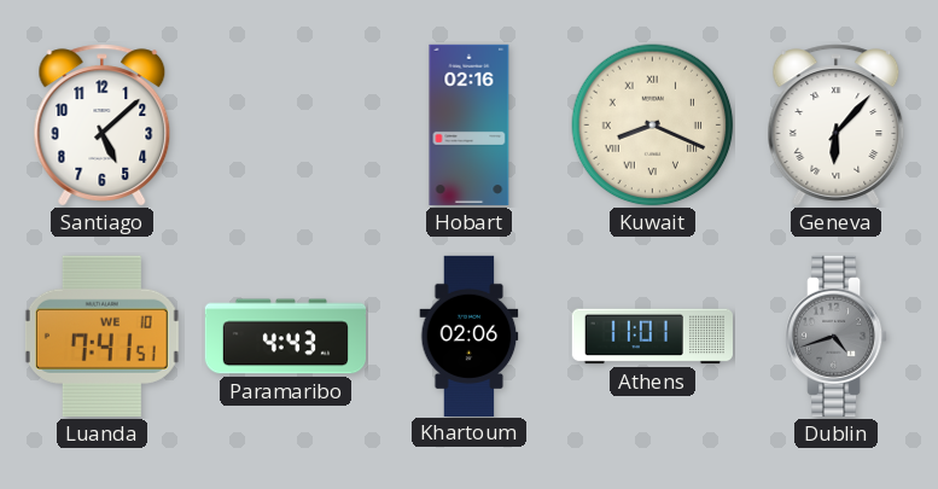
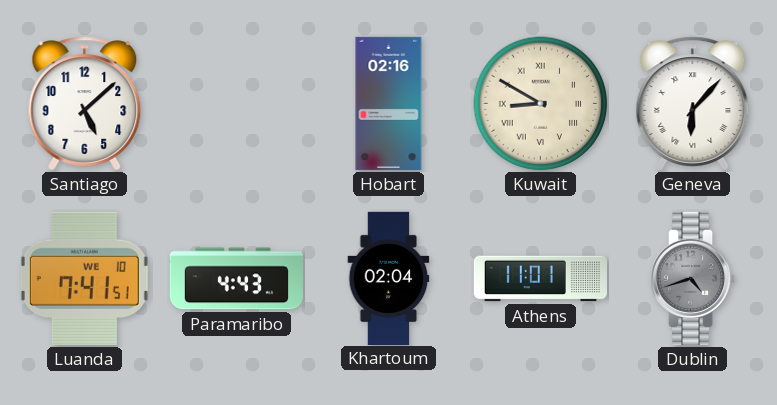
Kuwait: 8:19 -> 8:50 (541, 104)
Khartoum: 02:06 -> 02:04 (389, 278)
